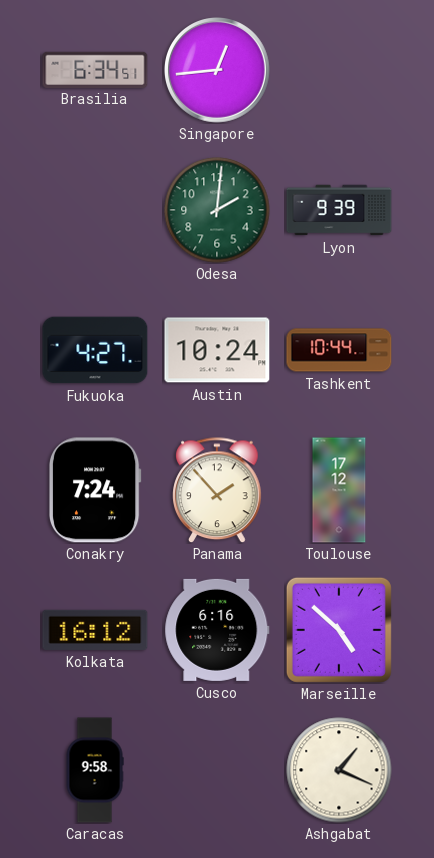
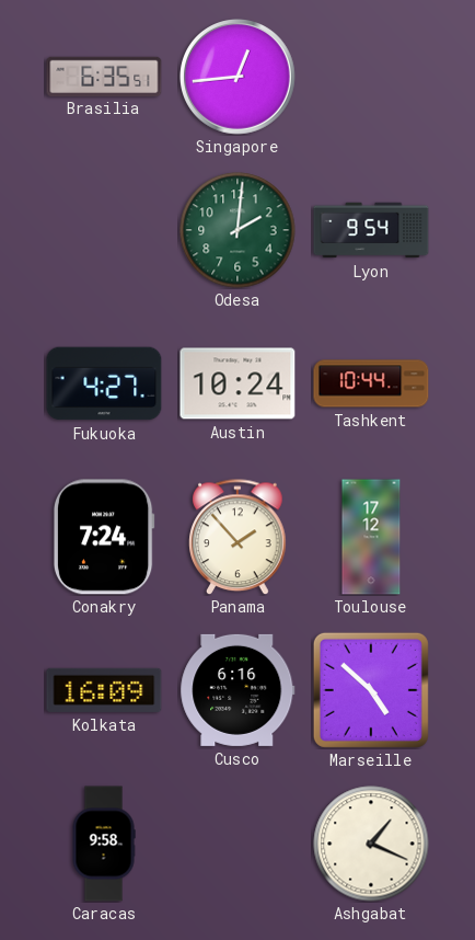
Brasilia: 6:34 -> 6:35 (104, 76)
Lyon: 9:39 -> 9:54 (371, 230)
Kolkata: 16:12 -> 16:09 (104, 690)
